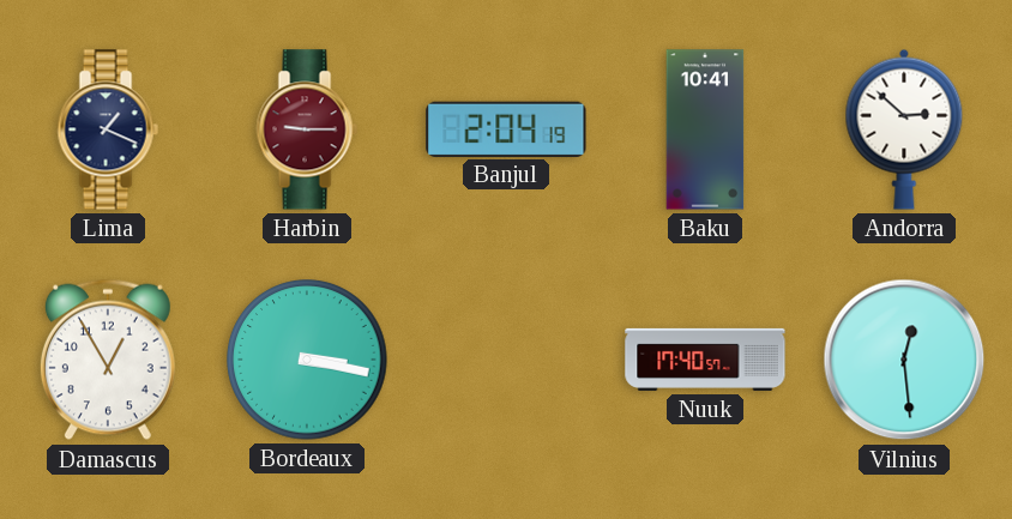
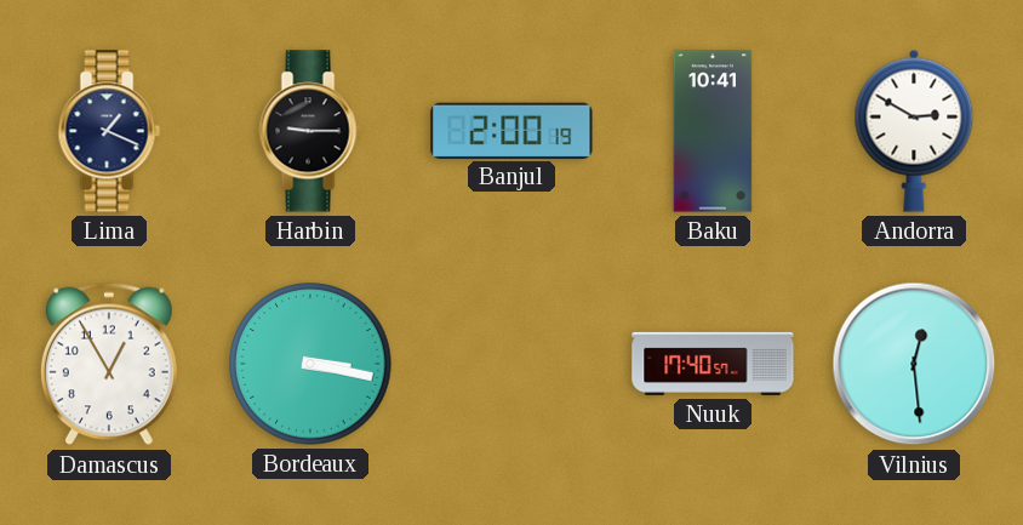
Harbin dial: burgundy -> black (310, 131)
Banjul: 2:04 -> 2:00 (511, 130)
Andorra: 2:52 -> 2:50 (914, 131)
